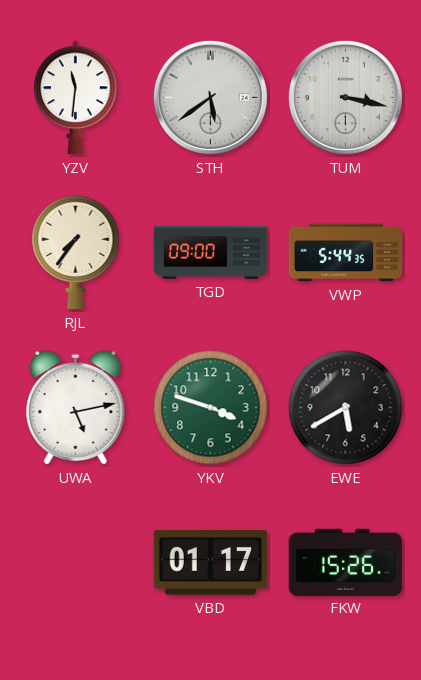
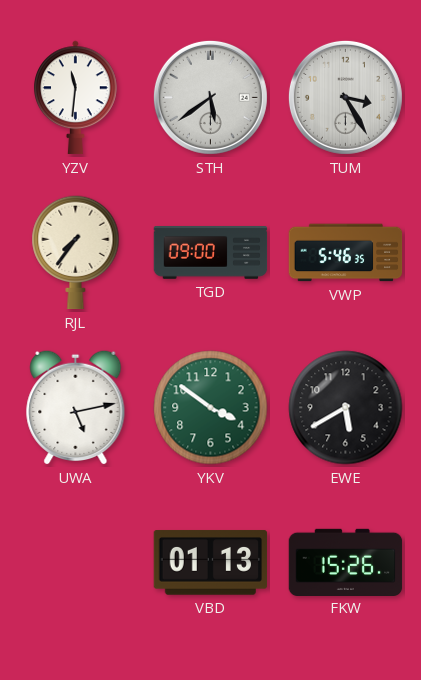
TUM: 3:17 -> 3:25 (345, 97)
VWP: 5:44 -> 5:46 (346, 253)
YKV: 3:48 -> 3:51 (211, 408)
VBD: 01:17 -> 01:13 (211, 563)
